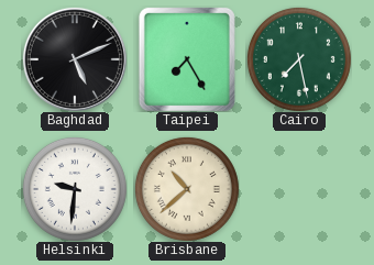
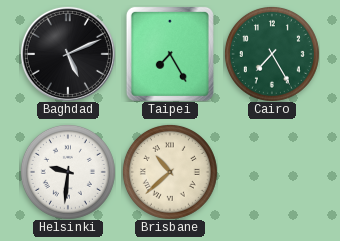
Cairo: 7:28 -> 7:25 (272, 54)
